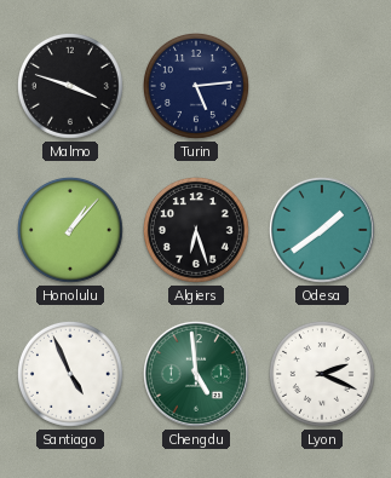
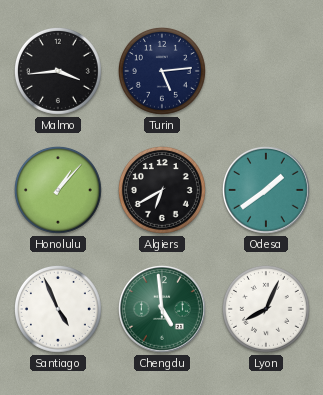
Malmo: 3:48 -> 3:44 (58, 71)
Algiers: 6:27 -> 6:40 (162, 190)
Lyon: 2:19 -> 8:04 (266, 309)
